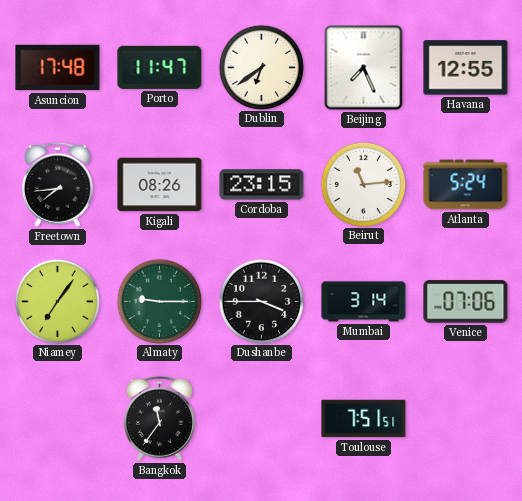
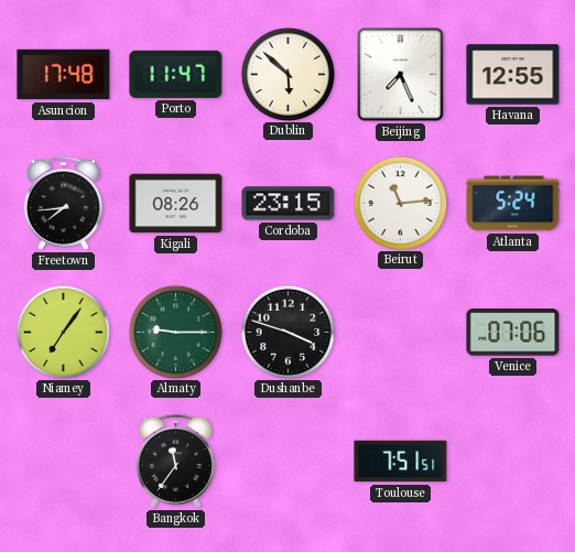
Dublin: 6:39 -> 5:52 (287, 74)
Dushanbe: 3:45 -> 3:48 (287, 332)
Mumbai: 3:14 -> none (364, 302)
